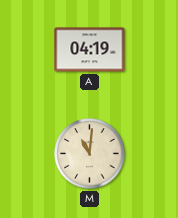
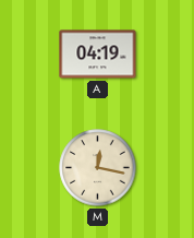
M: 11:01 -> 12:17 (98, 168)
